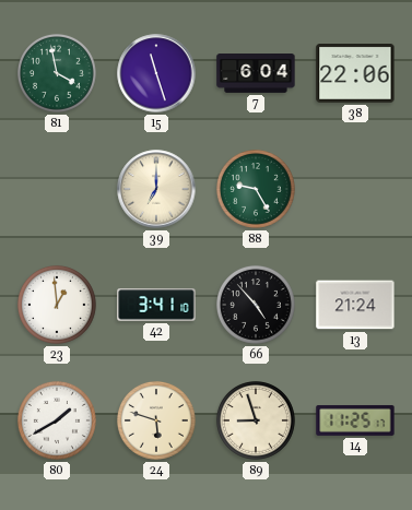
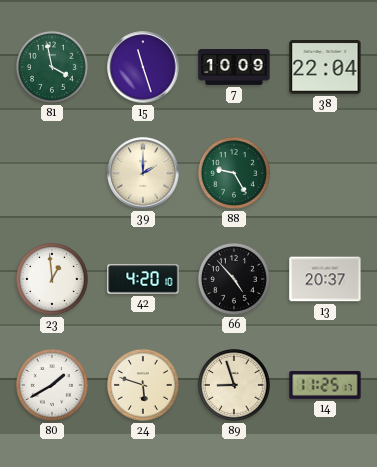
7: 6:04 -> 10:09 (234, 68)
38: 22:06 -> 22:04 (325, 68)
39: 7:00 -> 2:00 (143, 173)
42: 3:41 -> 4:20 (143, 279)
13: 21:24 -> 20:37 (325, 279)
